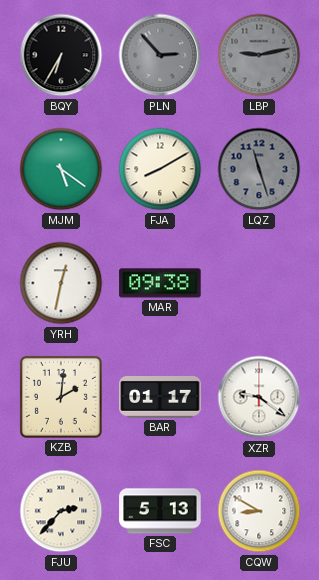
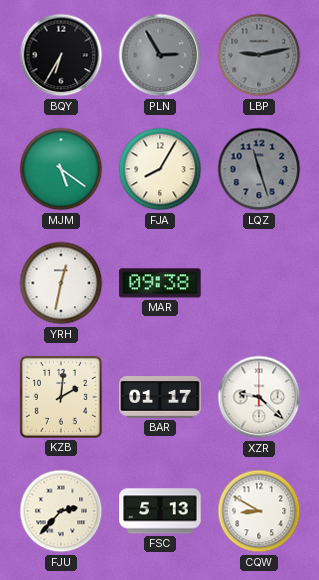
PLN: 2:53 -> 2:55 (160, 55)
FJA: 8:10 -> 8:05 (160, 169)
XZR: 9:21 -> 9:22 (259, 397)
